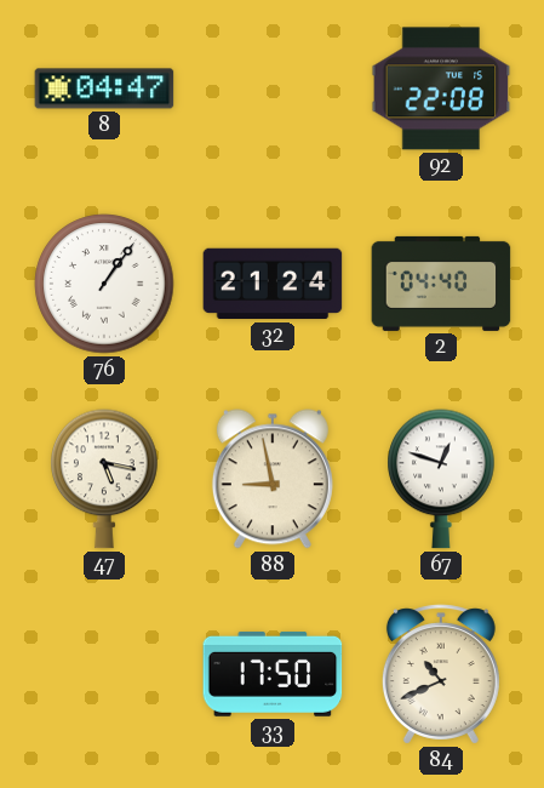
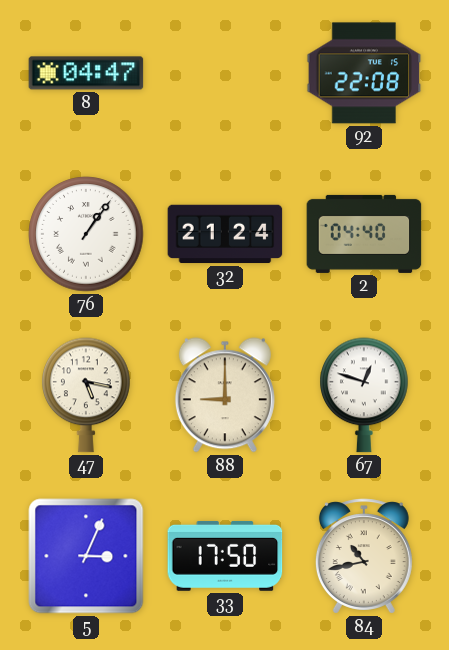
88: 8:58 -> 9:00 (225, 395)
5: none -> 3:04 (86, 556)
84: 10:41 -> 10:43 (364, 556)
